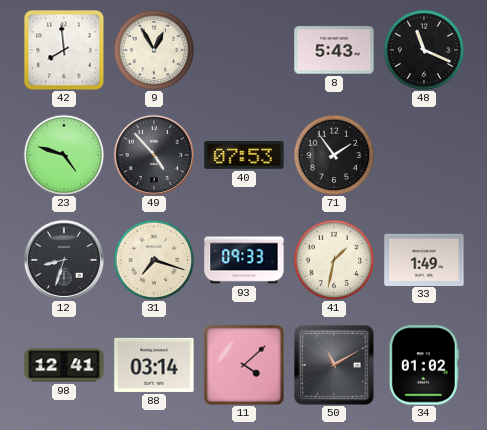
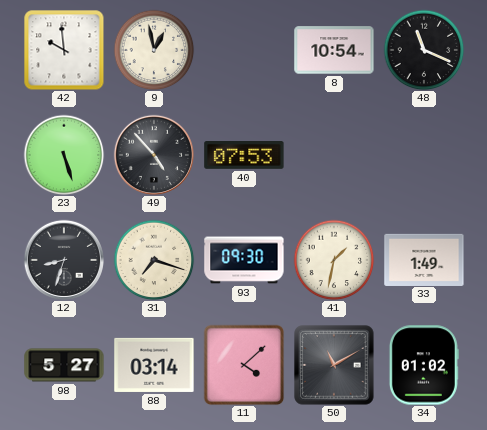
42: 7:59 -> 9:59 (64, 50)
9: 12:55 -> 12:58 (154, 50)
8: 5:43 -> 10:54 (334, 50)
23: 4:48 -> 5:27 (64, 155)
71: 1:54 -> none (334, 155)
93: 09:33 -> 09:30 (244, 260)
98: 12:41 -> 5:27 (64, 365)
